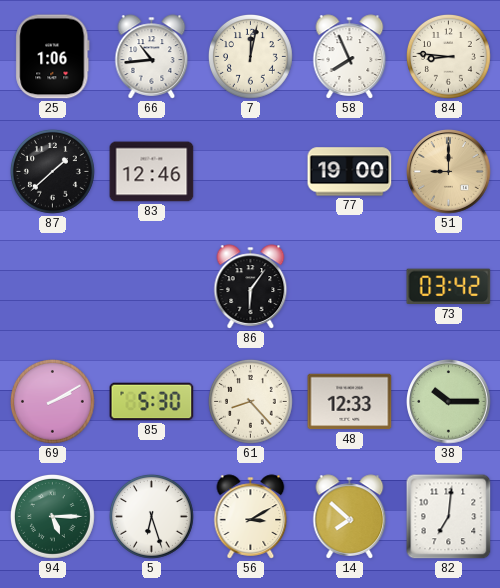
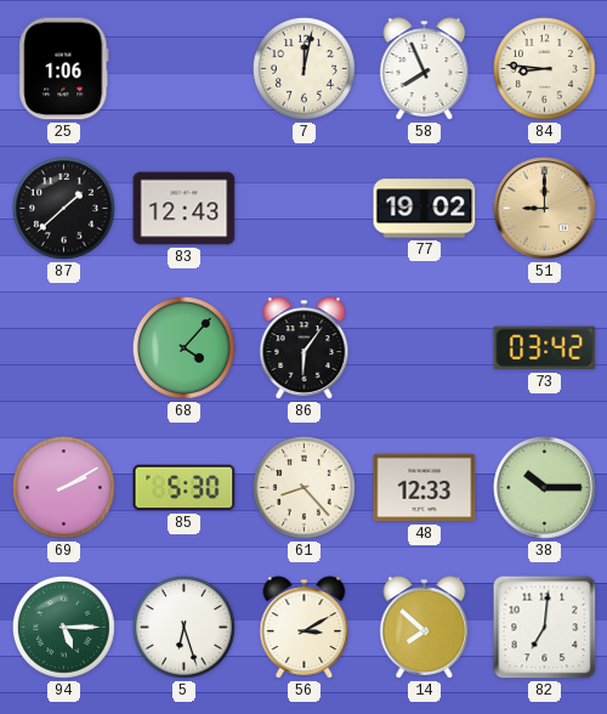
66: 10:44 -> none (152, 57)
83: 12:46 -> 12:43 (185, 209)
77: 19:00 -> 19:02 (425, 209)
68: none -> 4:07 (185, 348)
